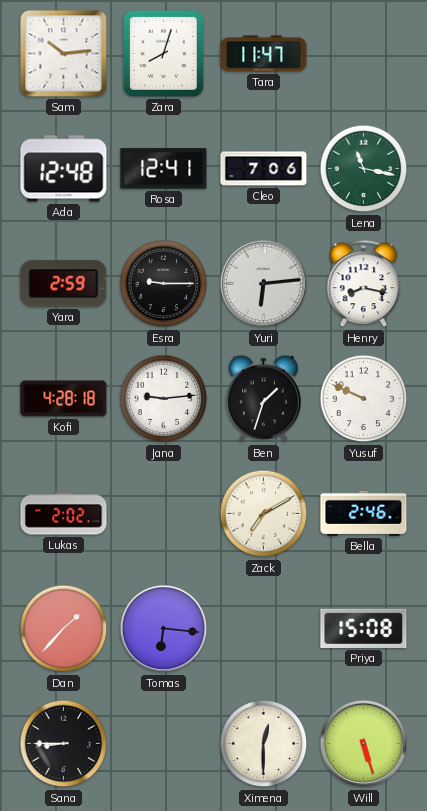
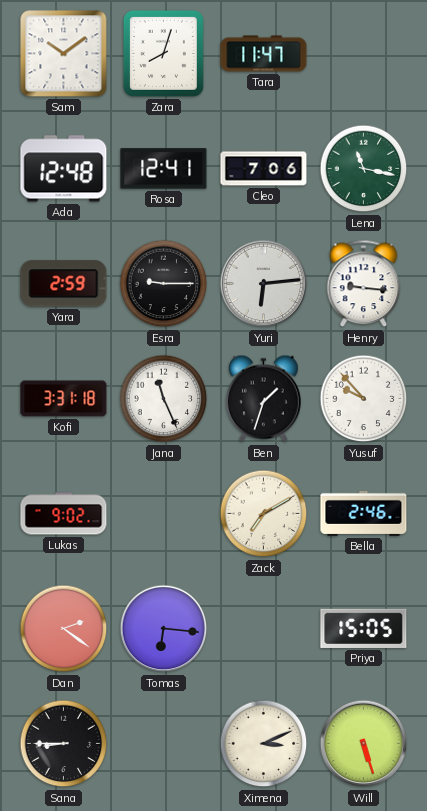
Sam: 10:14 -> 10:09 (64, 54)
Henry: 8:17 -> 9:16 (364, 284)
Kofi: 4:28 -> 3:31 (64, 399)
Jana: 9:14 -> 11:26 (164, 399)
Yusuf: 9:49 -> 9:53 (364, 399)
Lukas: 2:02 -> 9:02 (64, 514)
Dan: 1:37 -> 2:21 (64, 629)
Priya: 15:08 -> 15:05 (364, 628)
Ximena: 12:30 -> 3:11 (264, 744)
